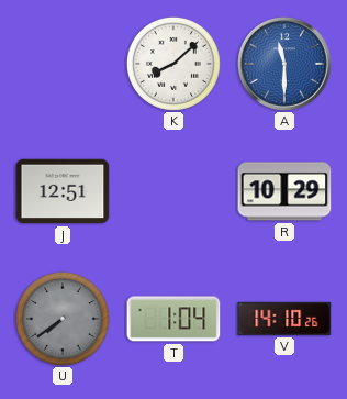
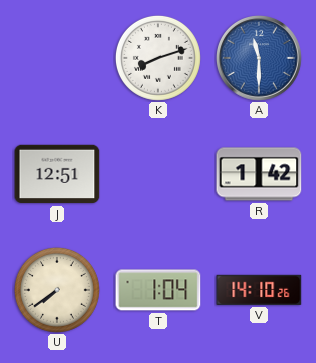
K: 8:08 -> 8:12 (158, 58)
R: 10:29 -> 1:42 (259, 174)
U dial: grey -> cream (57, 290)
